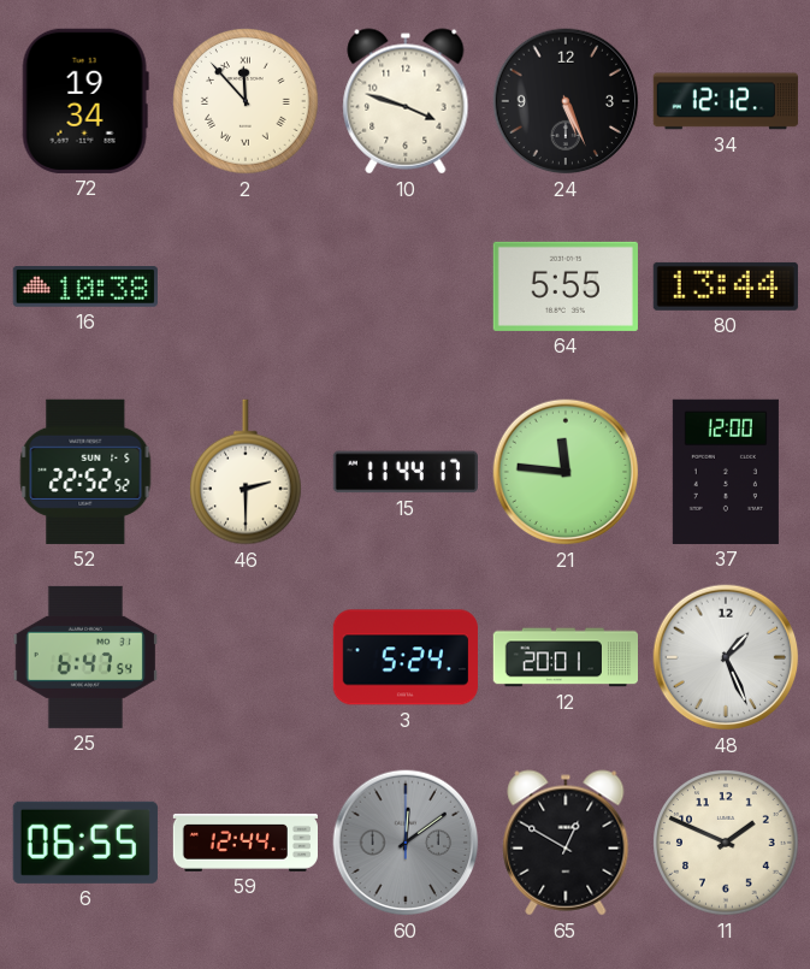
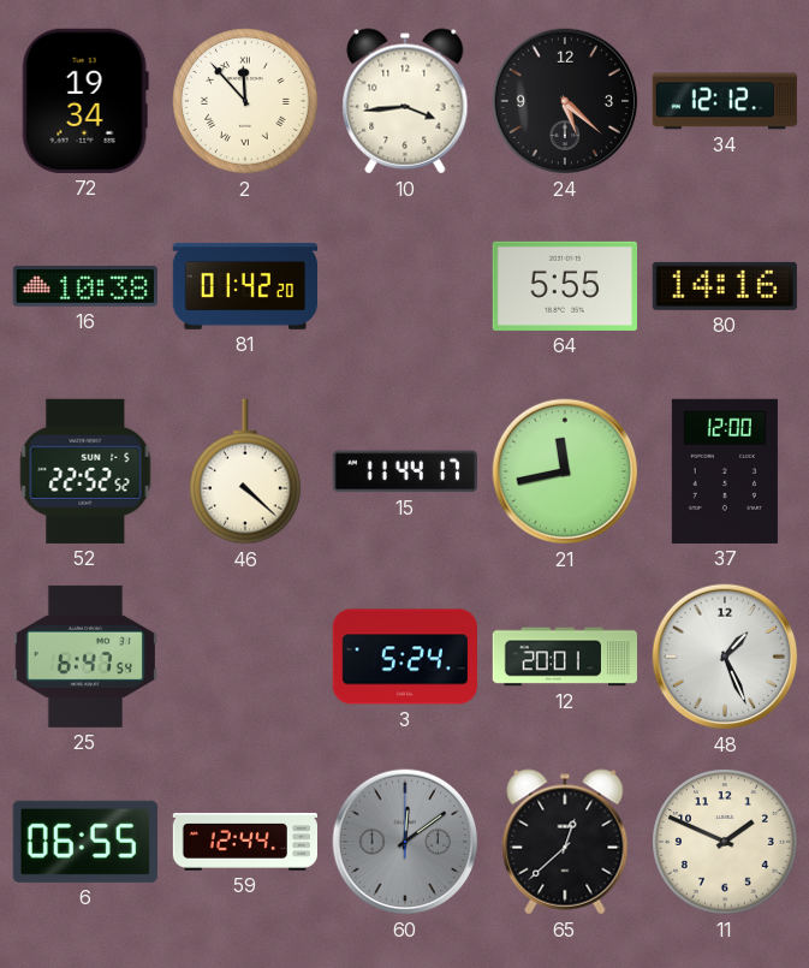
10: 3:48 -> 3:44 (405, 101)
24: 5:26 -> 5:22 (565, 101)
81: none -> 01:42 (244, 286)
80: 13:44 -> 14:16 (725, 286)
46: 2:30 -> 4:22 (246, 471)
21: 11:46 -> 11:43 (565, 471)
65: 12:50 -> 12:38 (565, 842)
